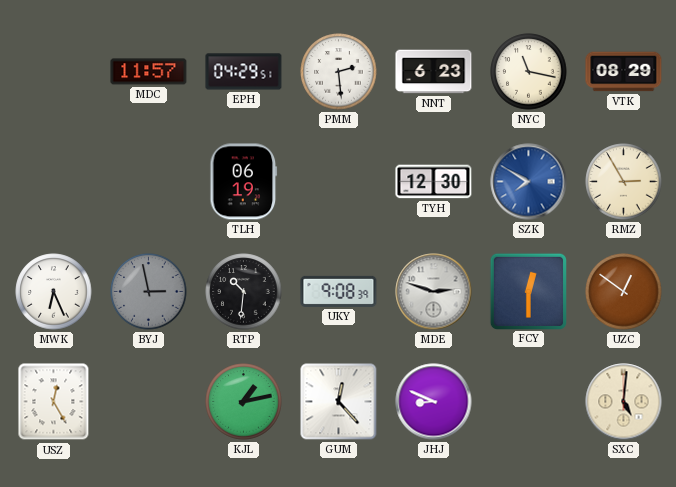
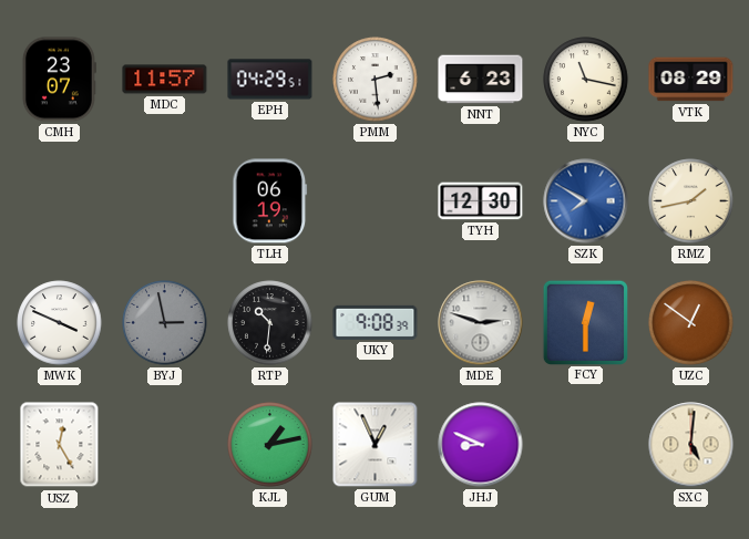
CMH: none -> 23:07 (59, 80)
RMZ: 2:55 -> 1:43 (691, 201)
MWK: 6:26 -> 3:49 (60, 323)
GUM: 12:23 -> 12:56 (376, 445)
